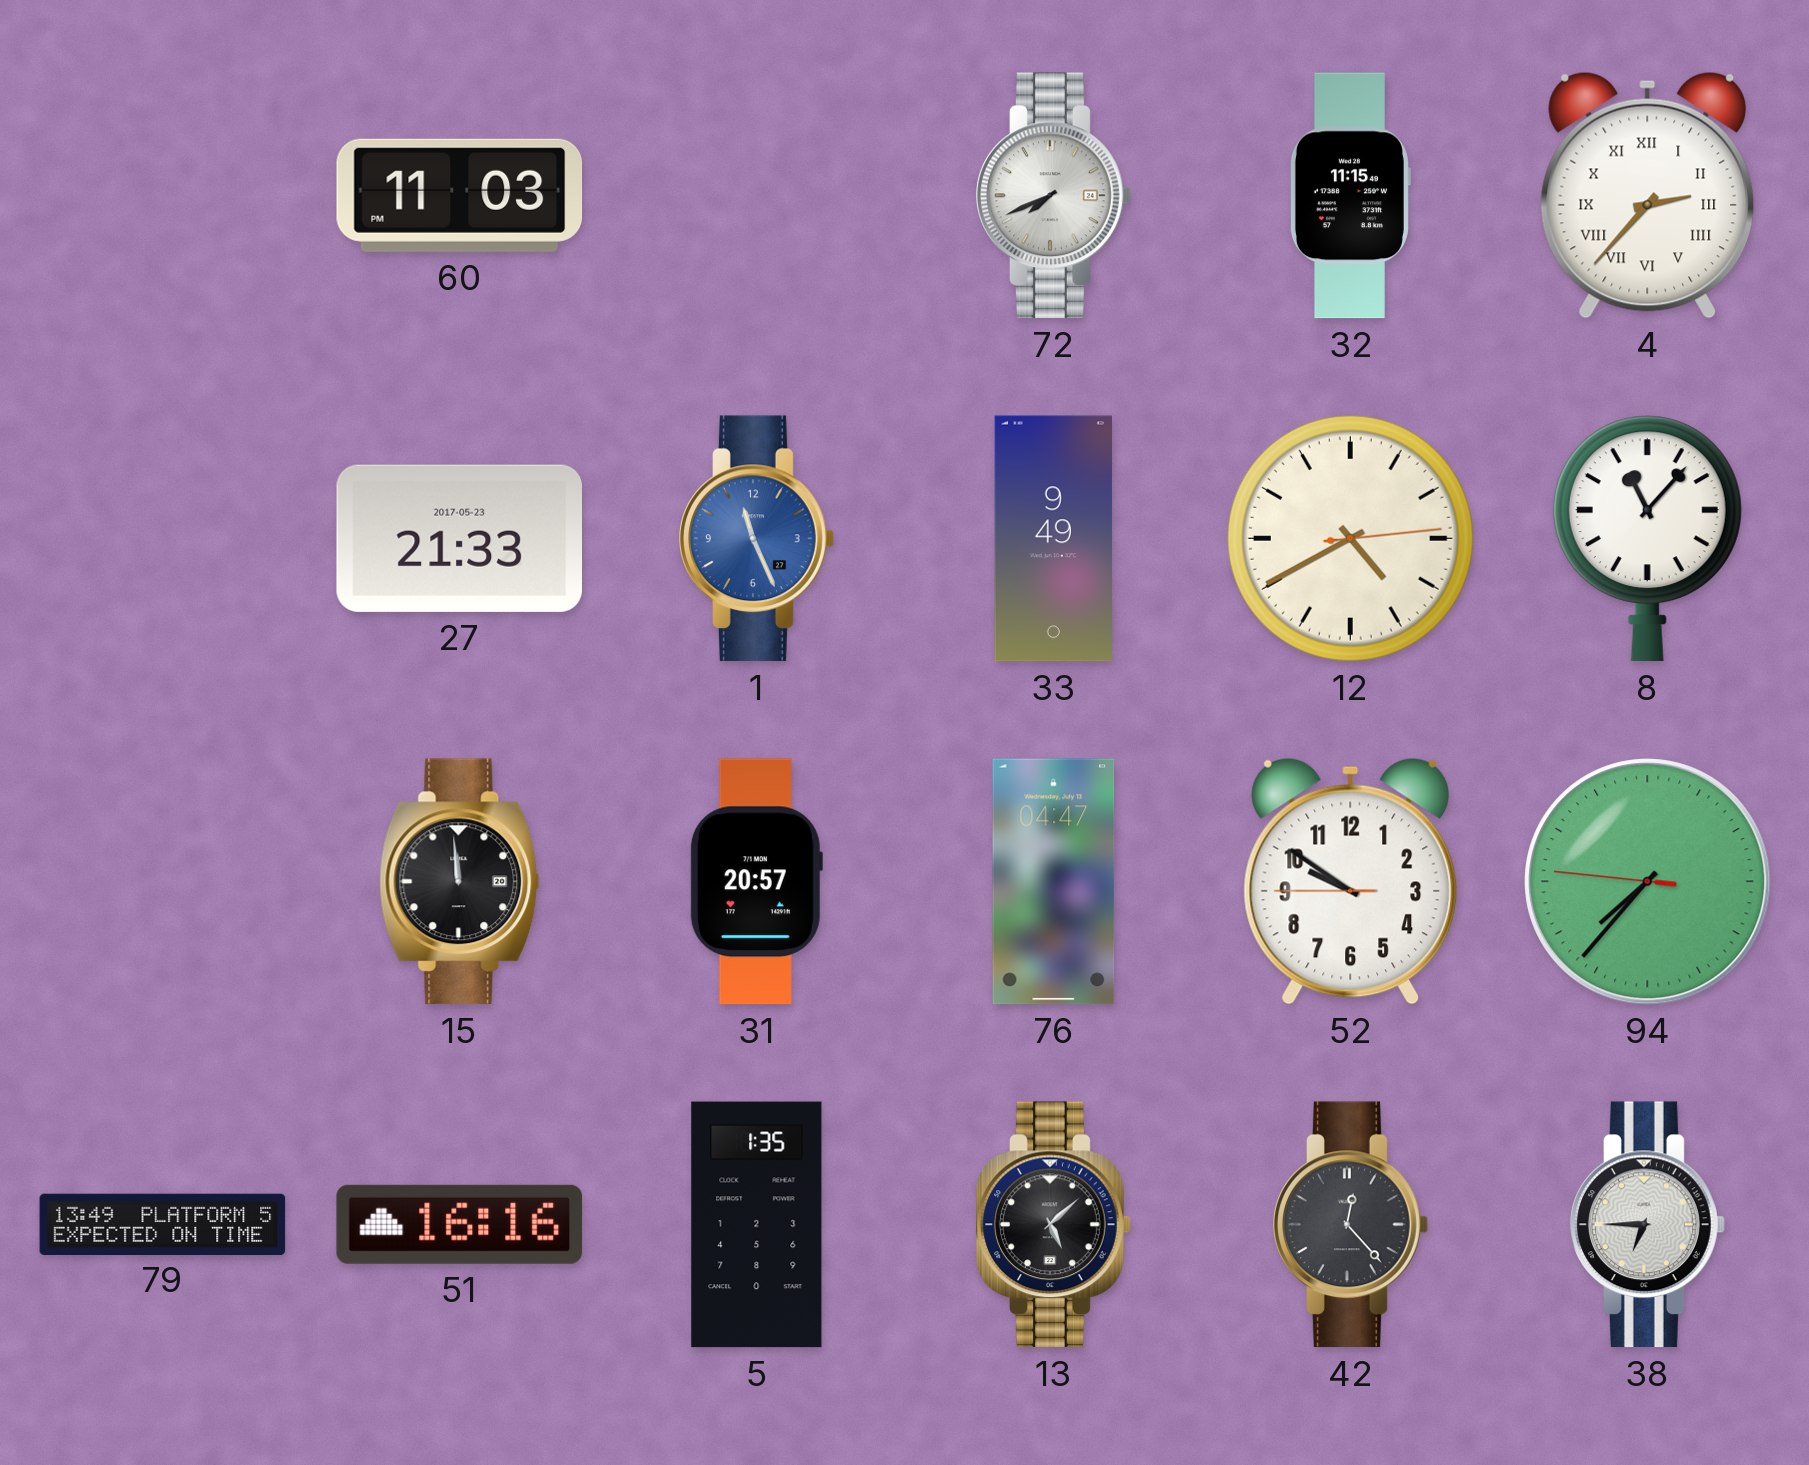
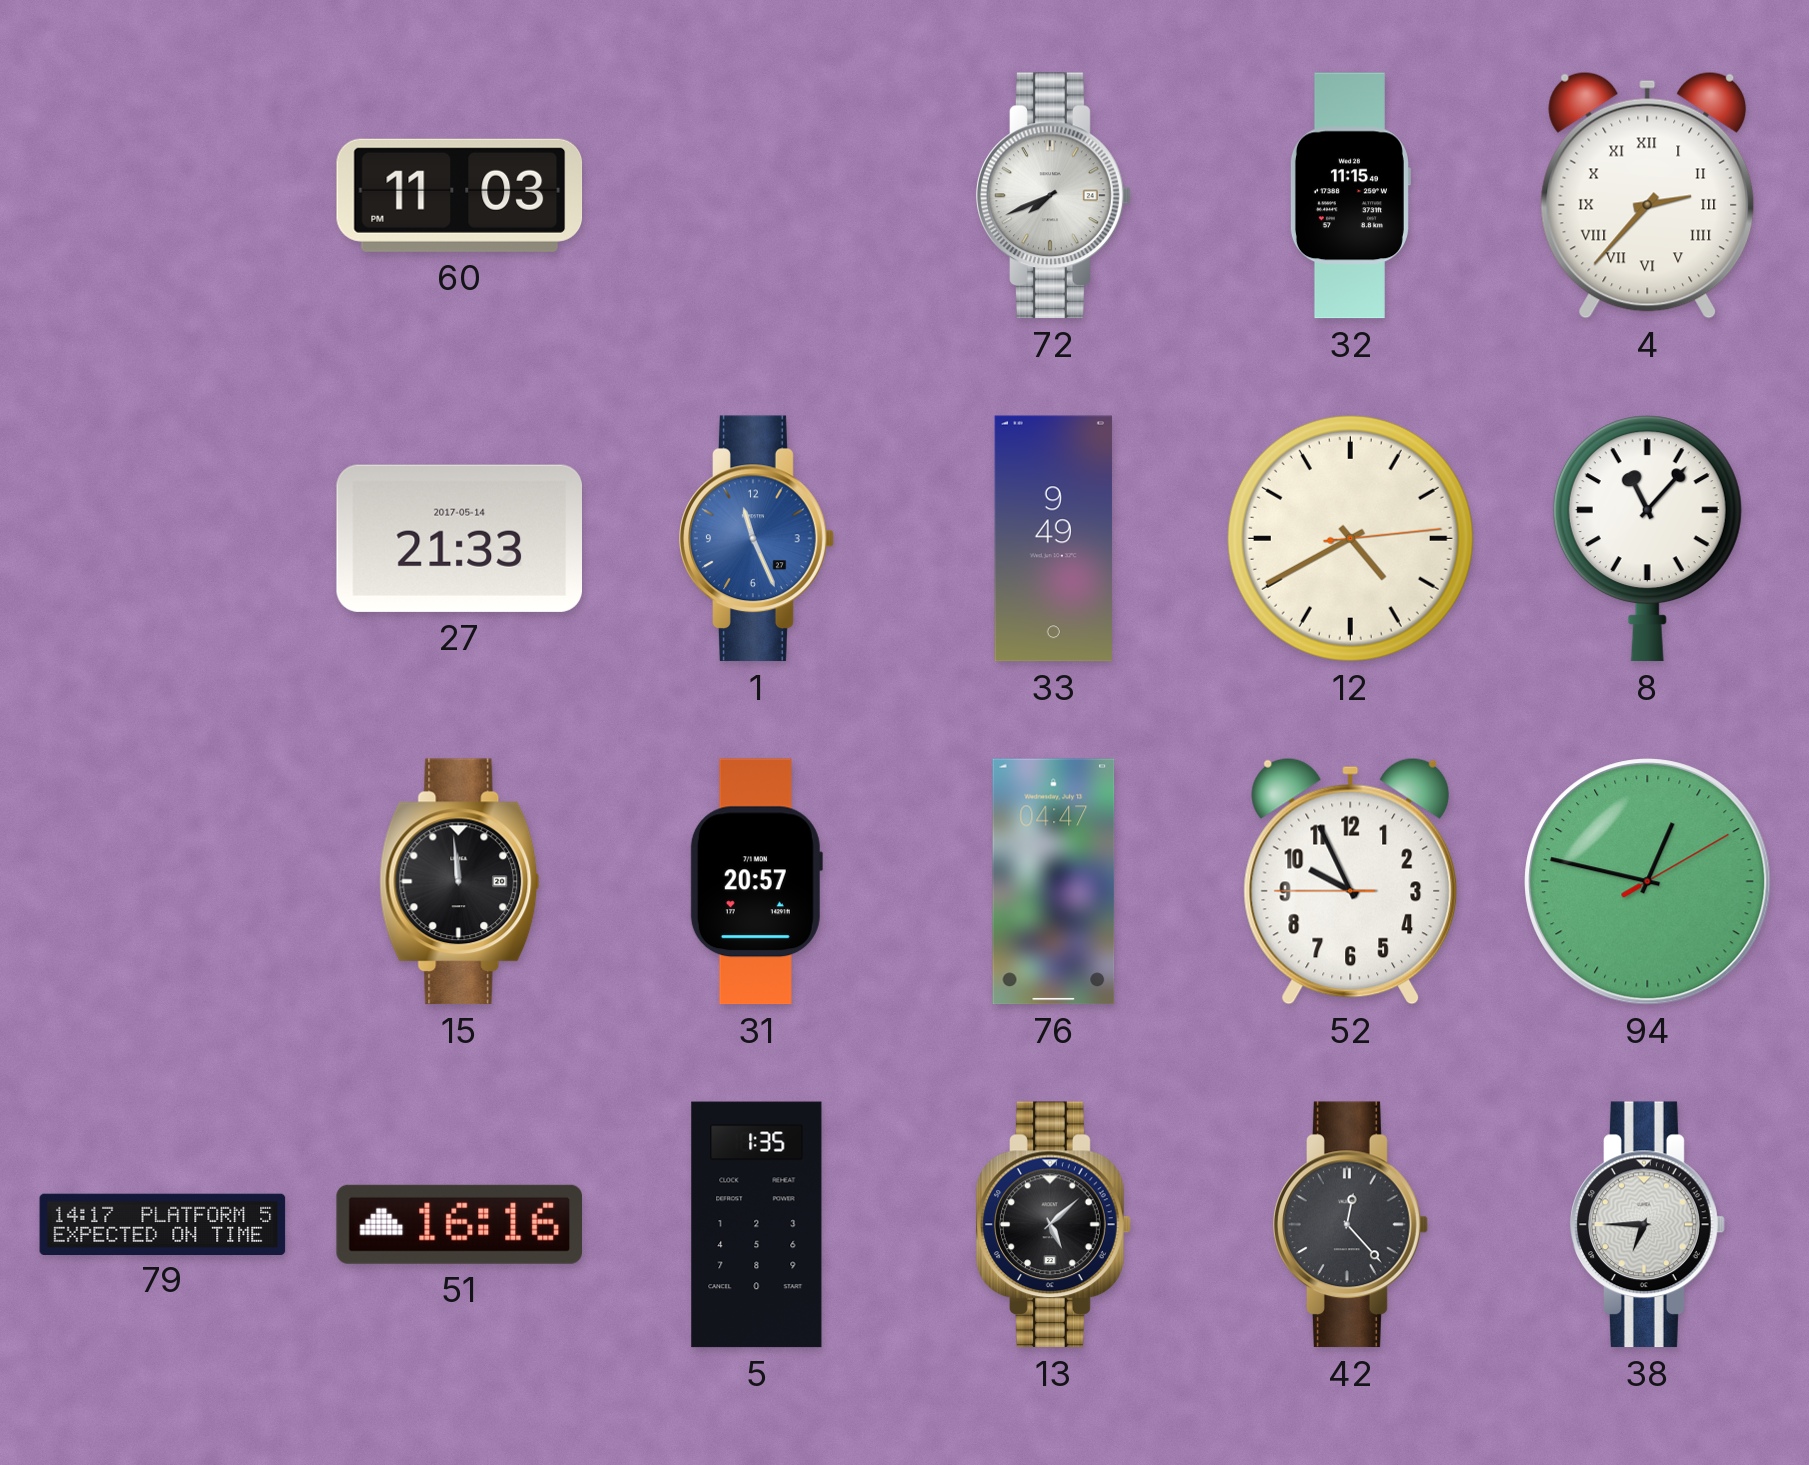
27 date: 2017-05-23 -> 2017-05-14 (459, 538)
52: 9:50 -> 9:55 (1351, 881)
94: 7:36 -> 12:47 (1648, 882)
79: 13:49 -> 14:17 (163, 1224)
